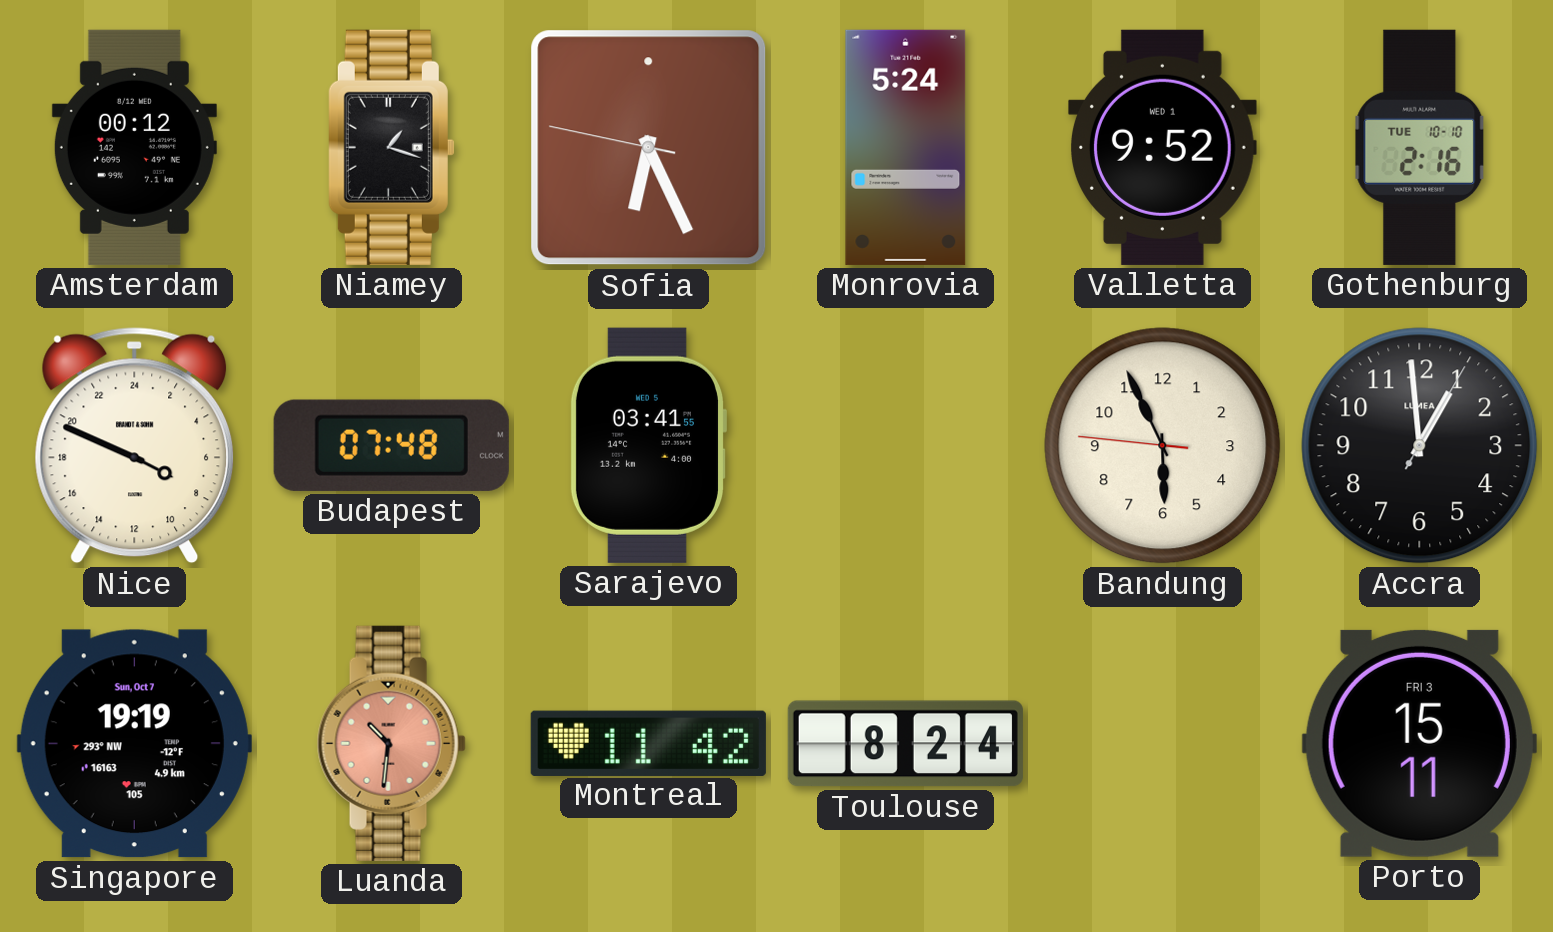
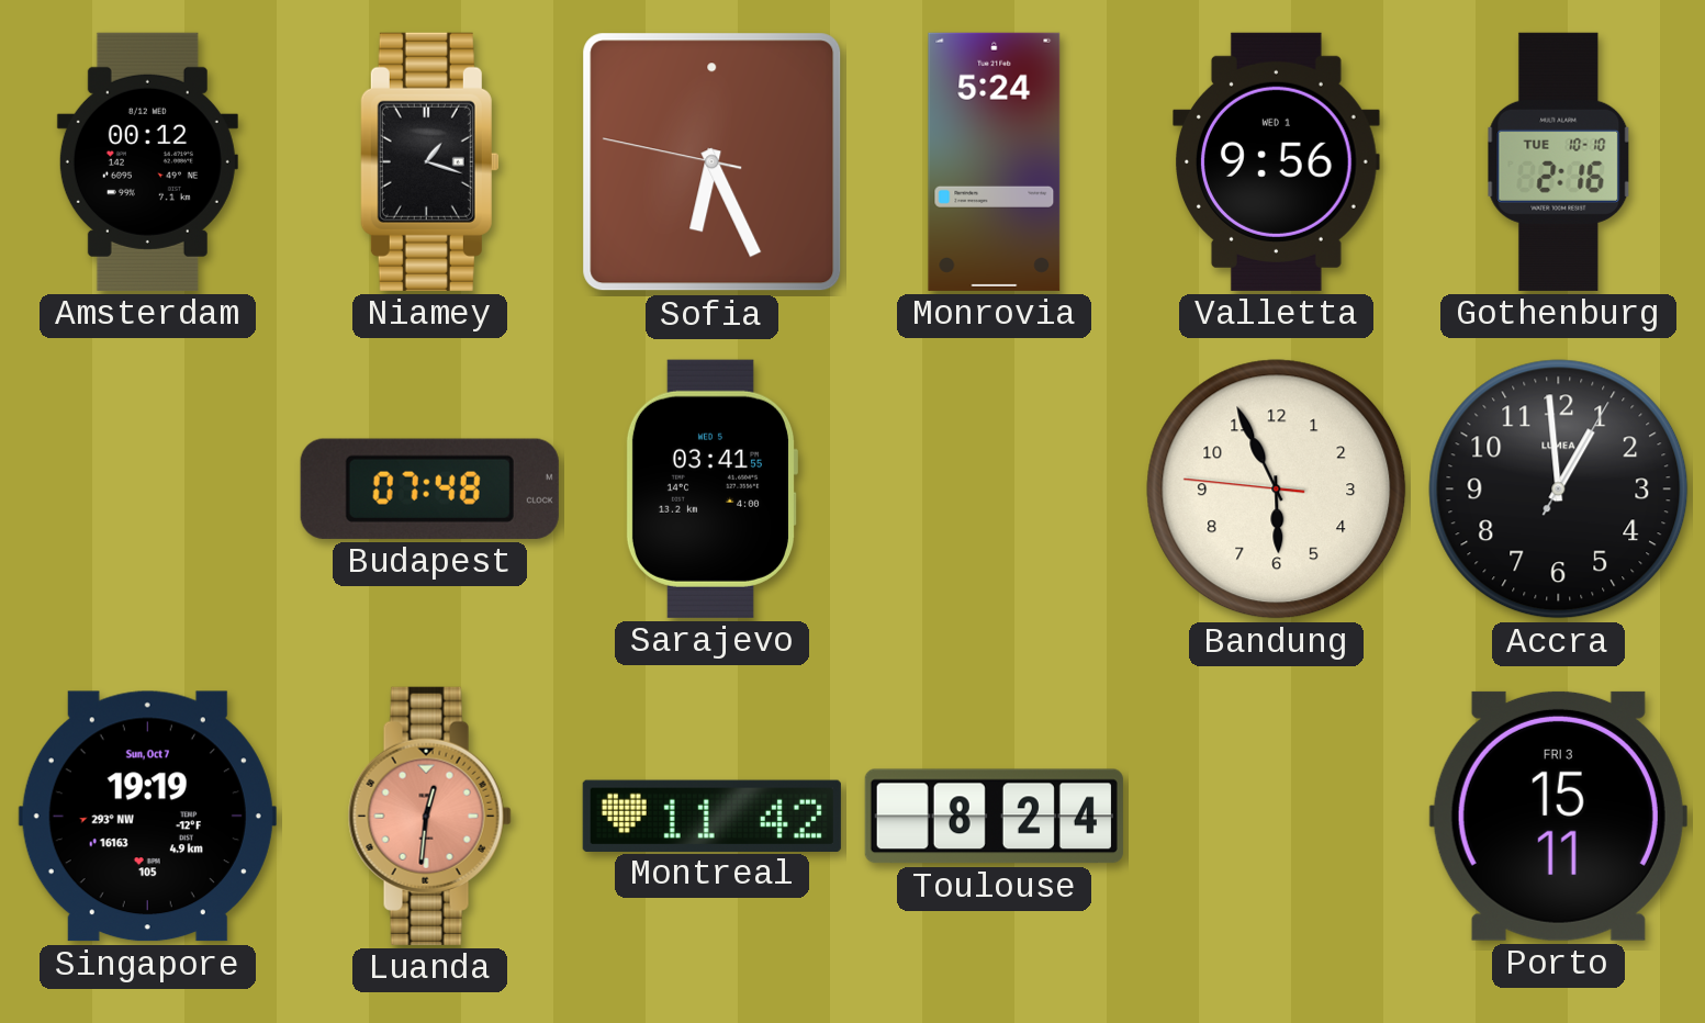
Valletta: 9:52 -> 9:56 (1277, 161)
Nice: 7:49 -> none (135, 446)
Luanda: 10:31 -> 12:31 (429, 816)
